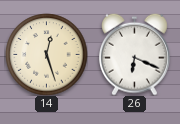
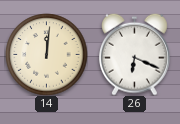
14: 12:27 -> 12:01 (46, 54)
